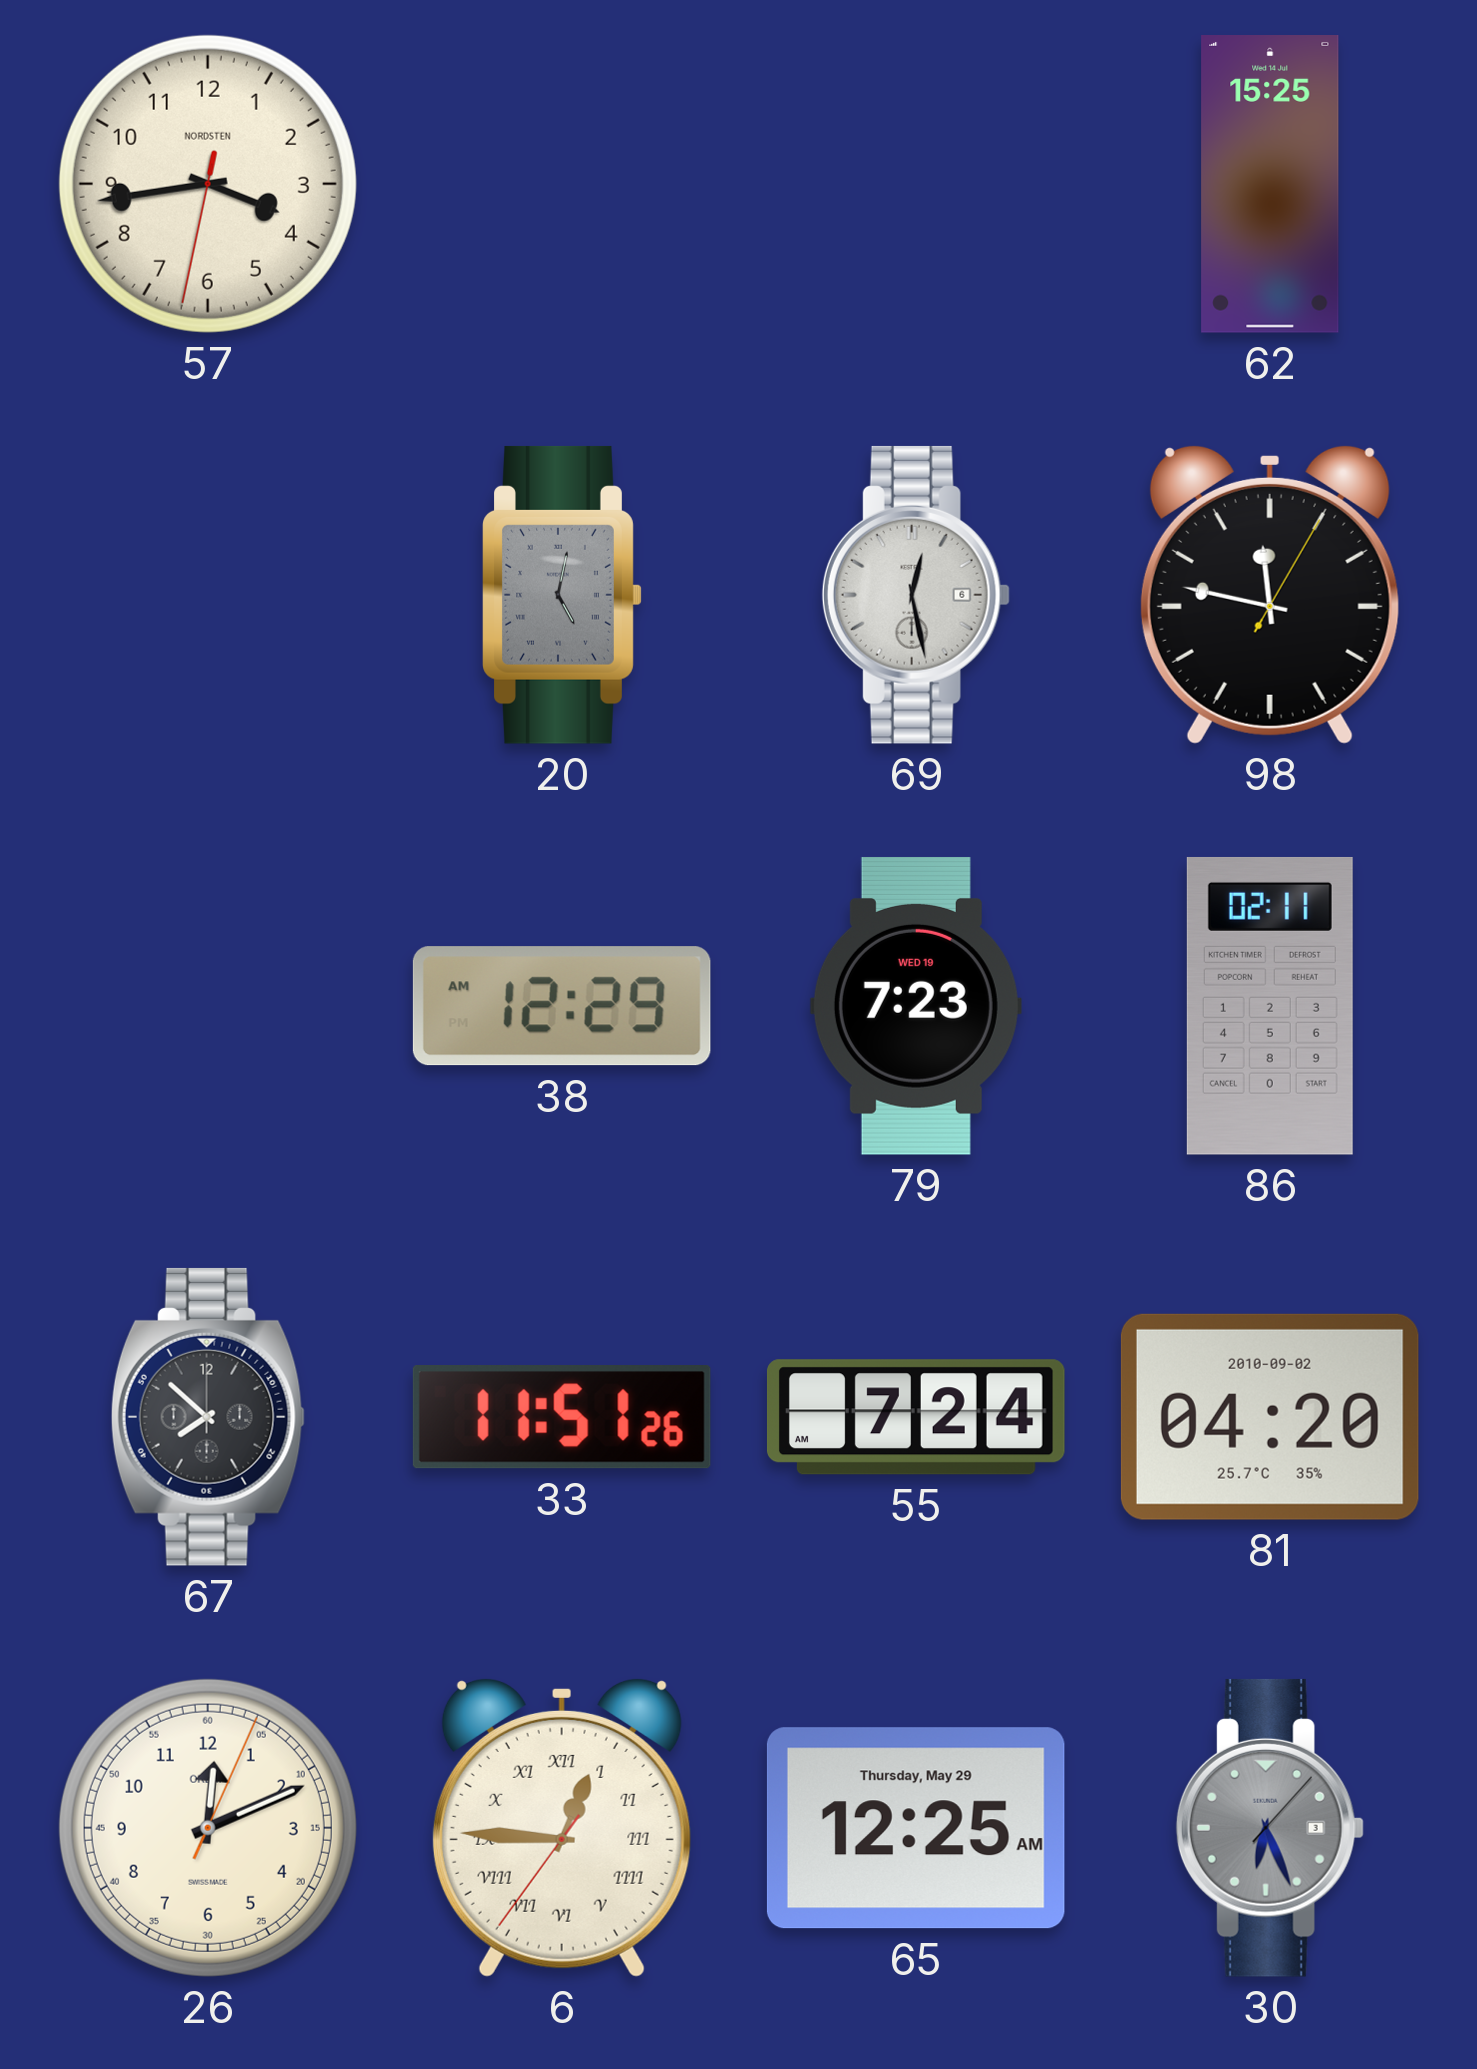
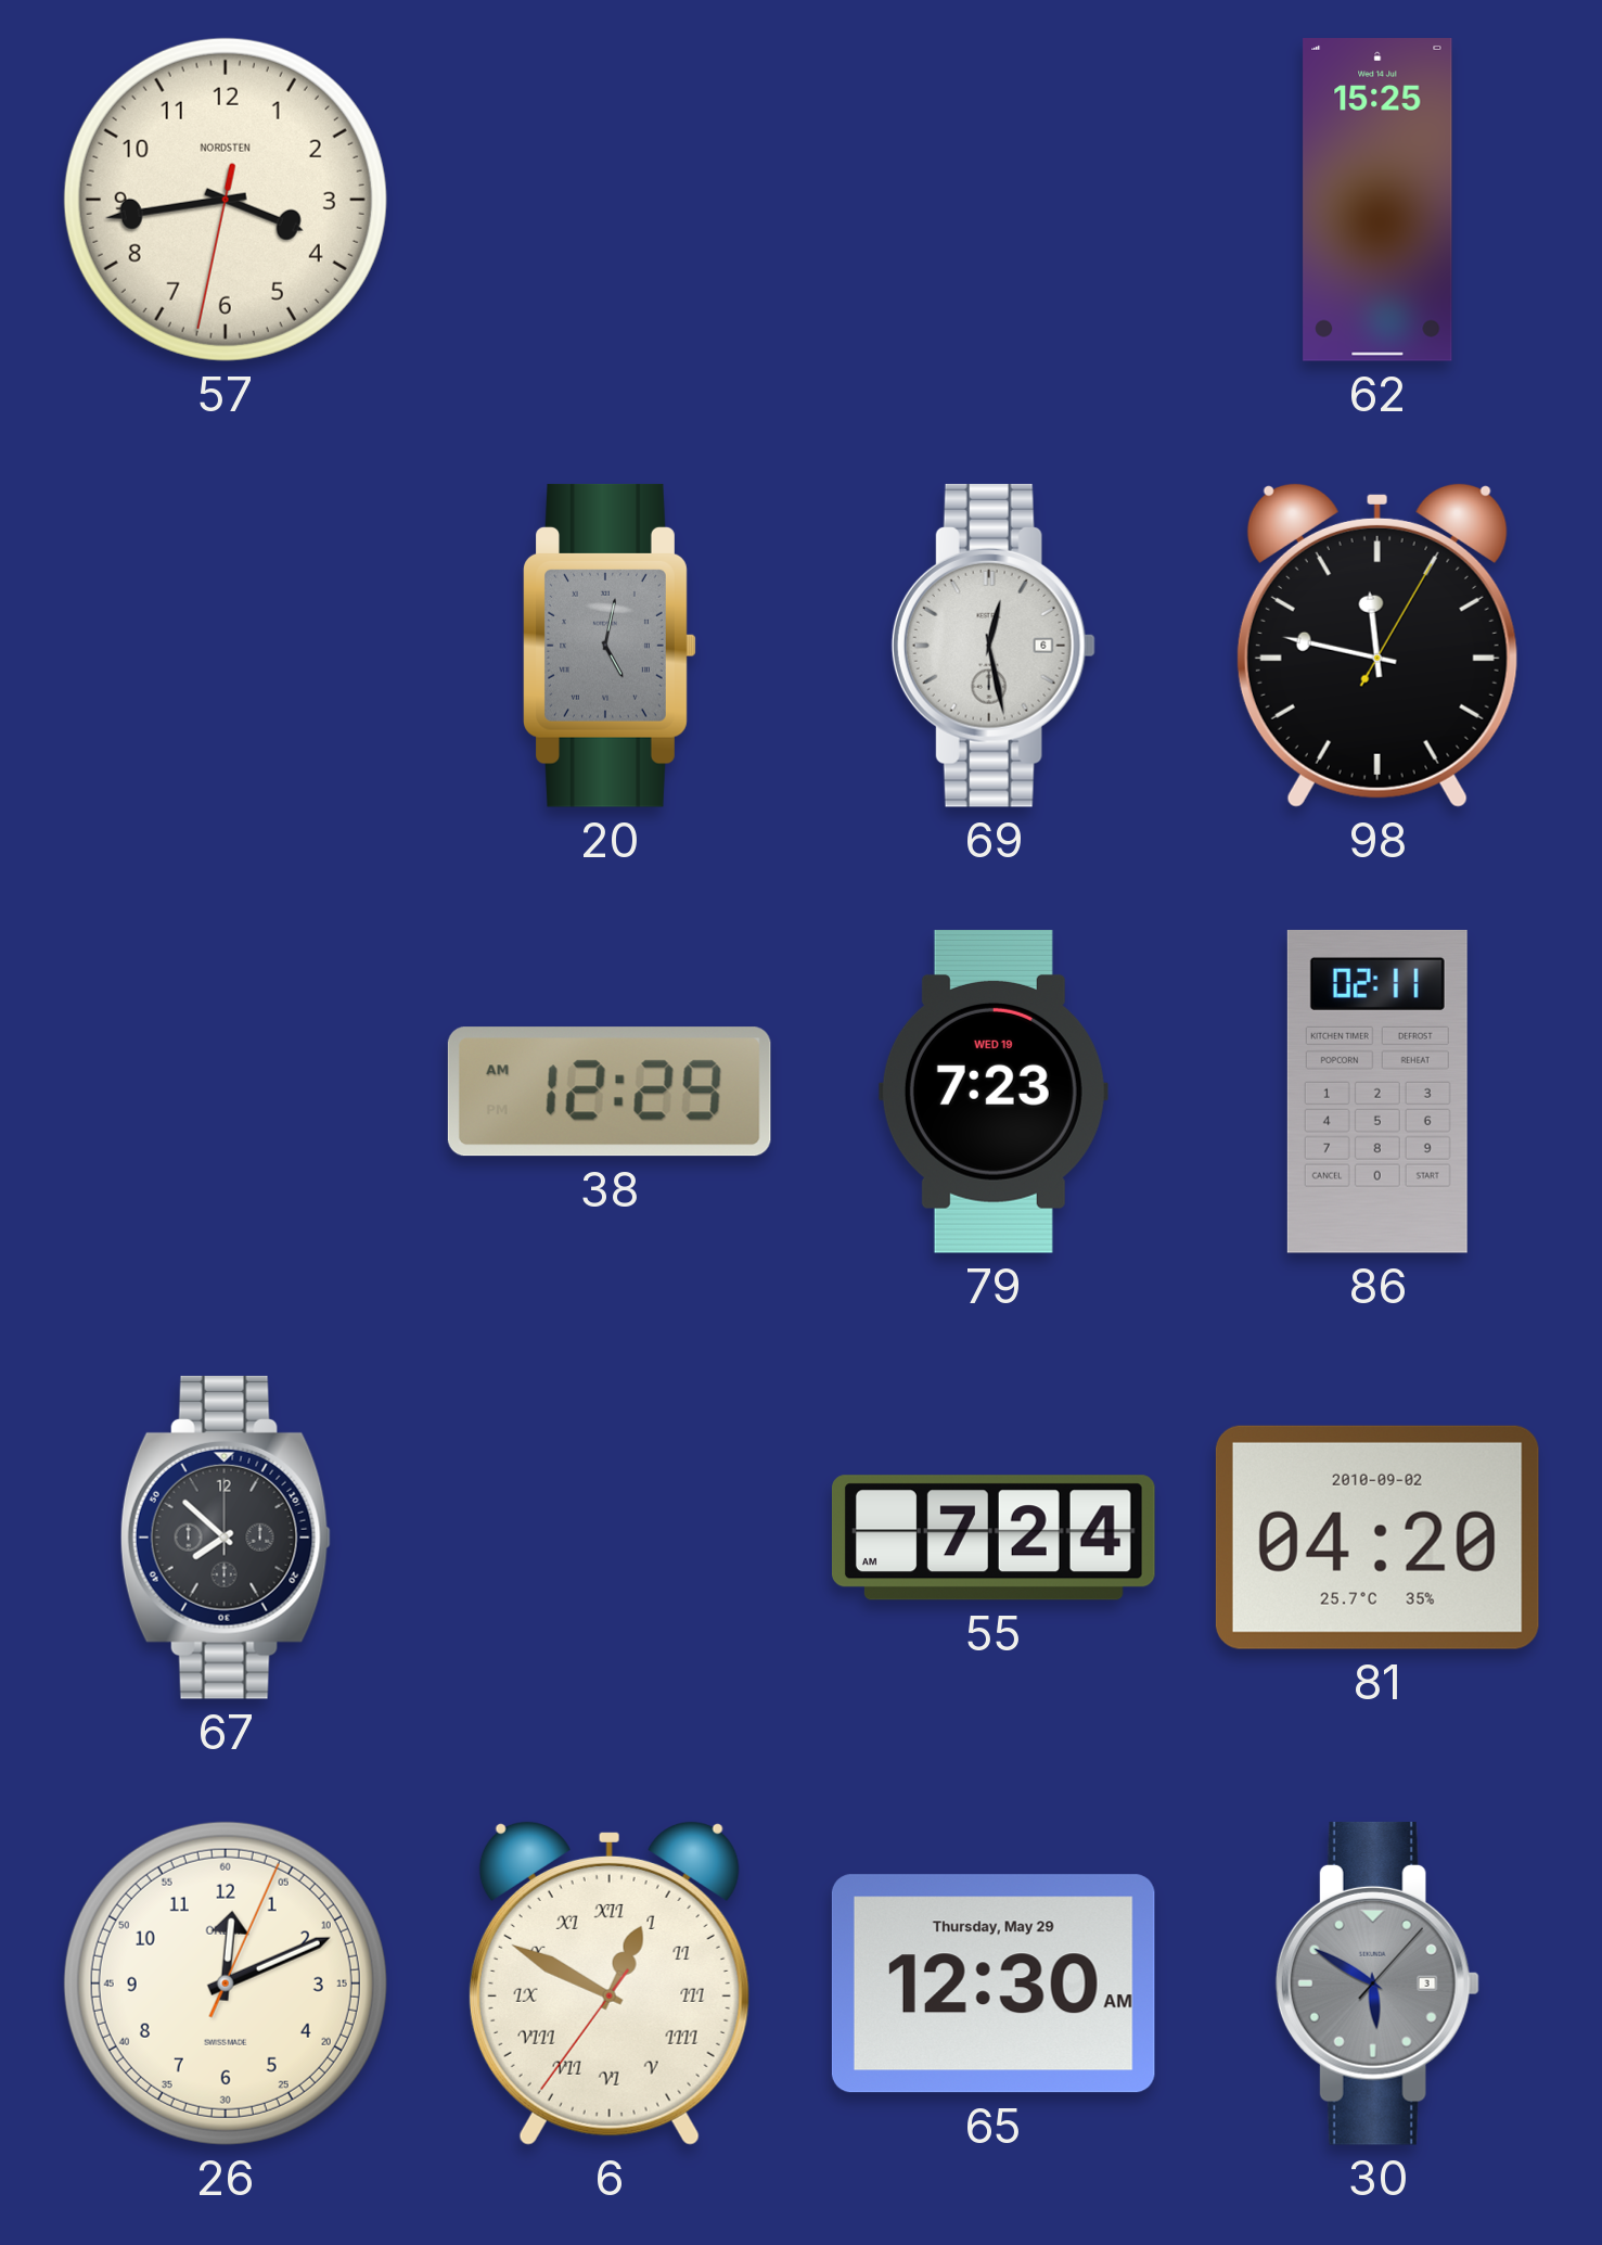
33: 11:51 -> none (562, 1418)
6: 12:45 -> 12:49 (610, 1982)
65: 12:25 -> 12:30 (994, 1983)
30: 6:26 -> 5:50 (1377, 1983)
